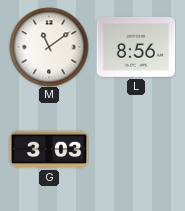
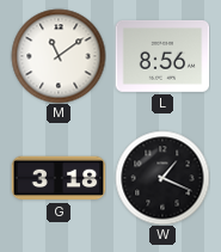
G: 3:03 -> 3:18 (59, 178)
W: none -> 1:19 (162, 178)
